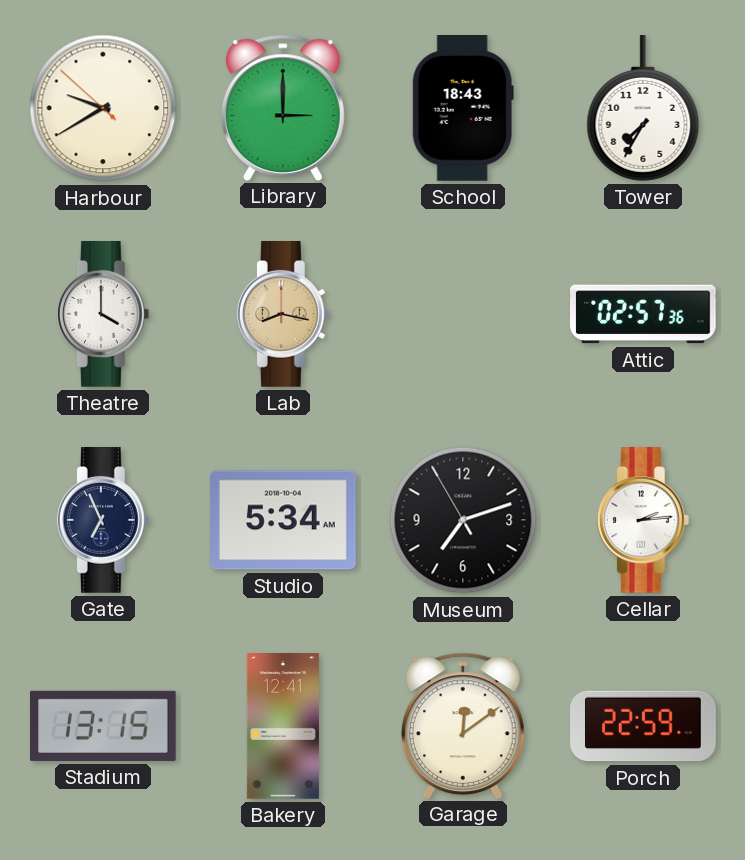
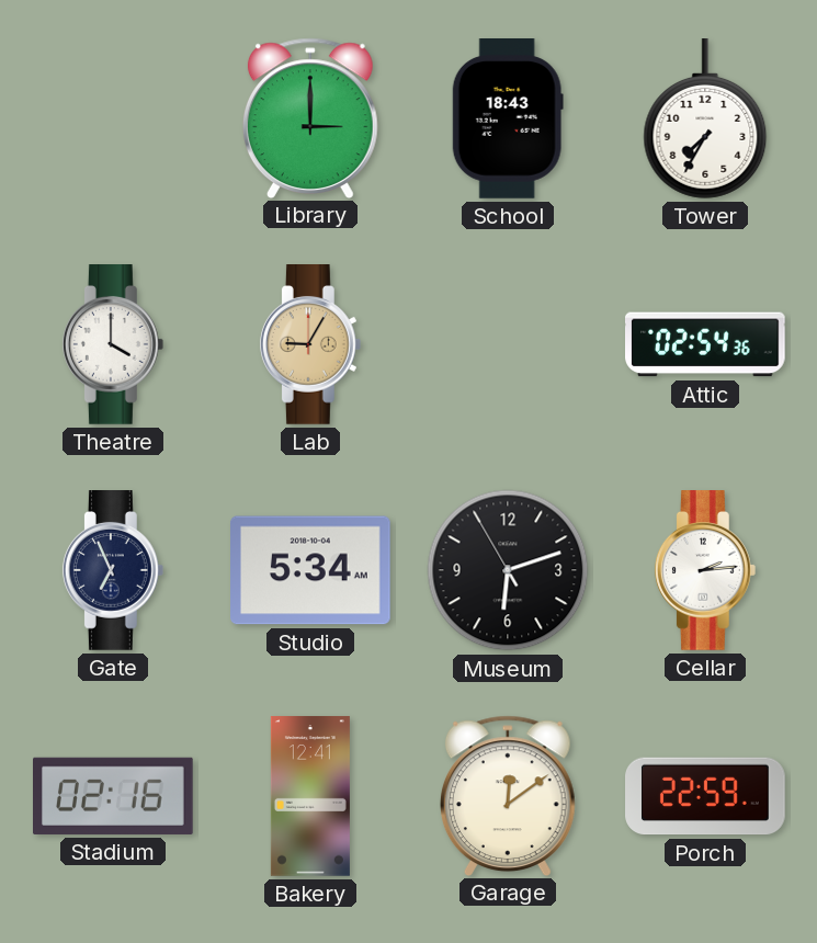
Harbour: 9:39 -> none (103, 108)
Lab: 8:17 -> 9:05 (310, 345)
Attic: 02:57 -> 02:54 (706, 344)
Museum: 7:11 -> 6:11 (508, 570)
Stadium: 13:15 -> 02:16 (114, 796)
